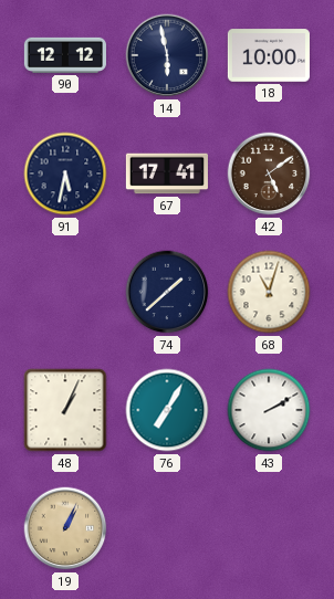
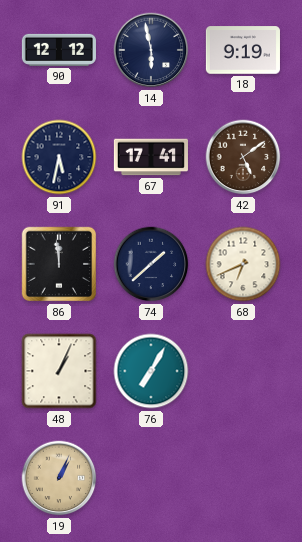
18: 10:00 -> 9:19 (243, 50)
86: none -> 11:59 (59, 264)
68: 11:03 -> 6:41 (243, 264)
43: 2:10 -> none (269, 410)
